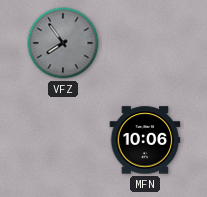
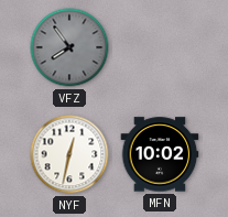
NYF: none -> 12:32 (69, 154)
MFN: 10:06 -> 10:02 (160, 154)
